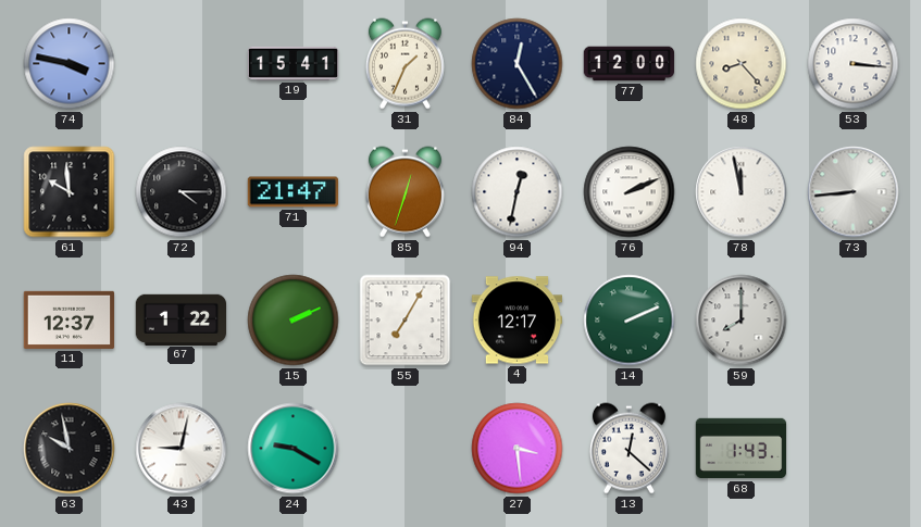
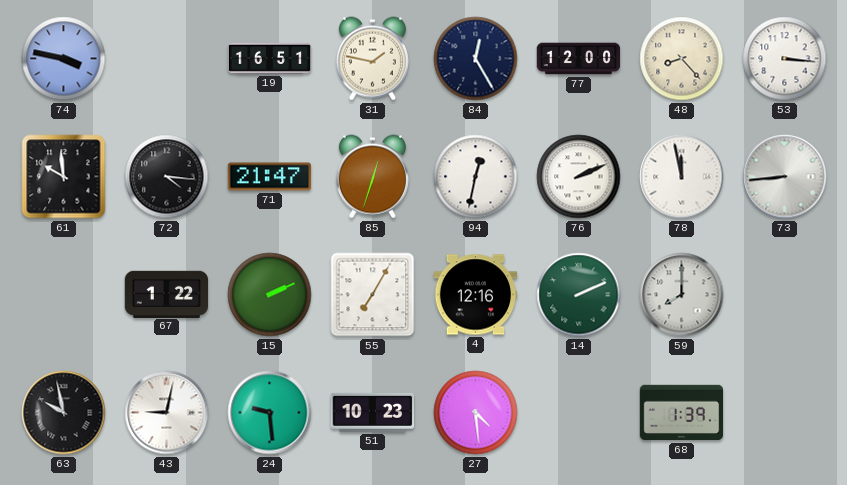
19: 15:41 -> 16:51 (270, 58)
31: 1:34 -> 1:47 (372, 59)
72: 4:15 -> 4:16 (167, 177)
11: 12:37 -> none (70, 319)
4: 12:17 -> 12:16 (476, 295)
24: 9:20 -> 9:29 (270, 413)
51: none -> 10:23 (373, 412)
27: 3:29 -> 4:29 (476, 413)
13: 12:22 -> none (628, 449)
68: 1:43 -> 1:39 (682, 413)
